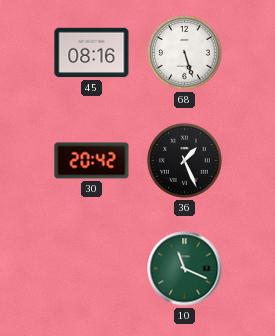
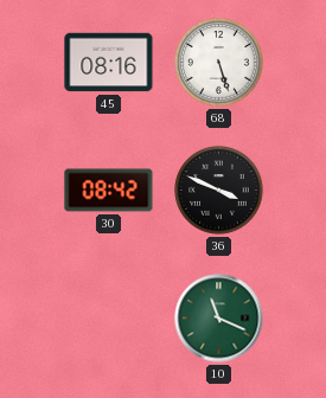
30: 20:42 -> 08:42 (109, 191)
36: 1:26 -> 3:49 (219, 191)
